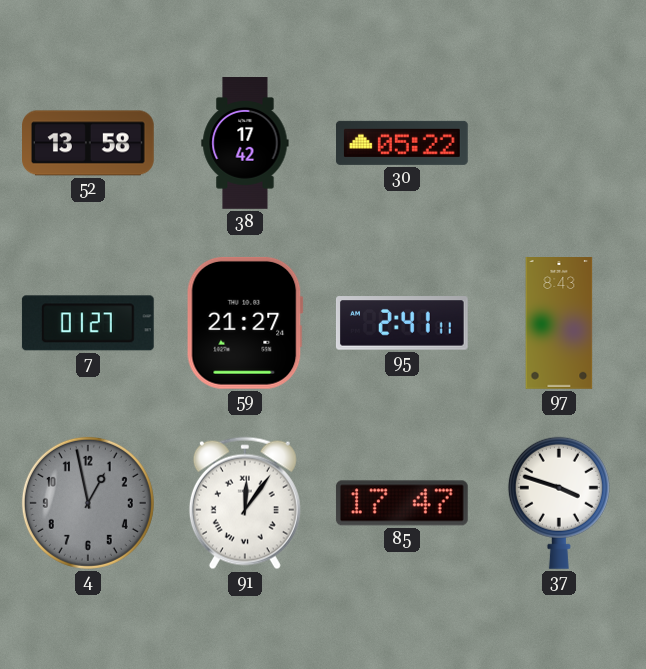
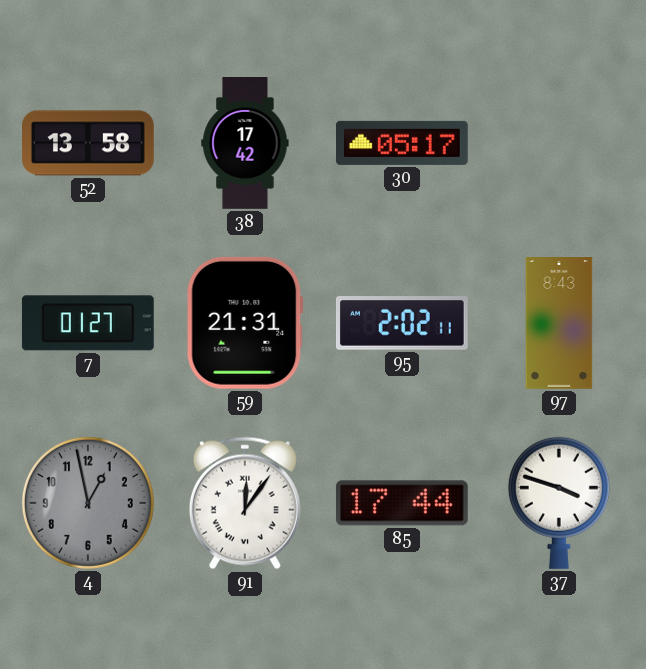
30: 05:22 -> 05:17 (403, 143)
59: 21:27 -> 21:31 (245, 323)
95: 2:41 -> 2:02 (402, 323)
85: 17:47 -> 17:44 (402, 503)
